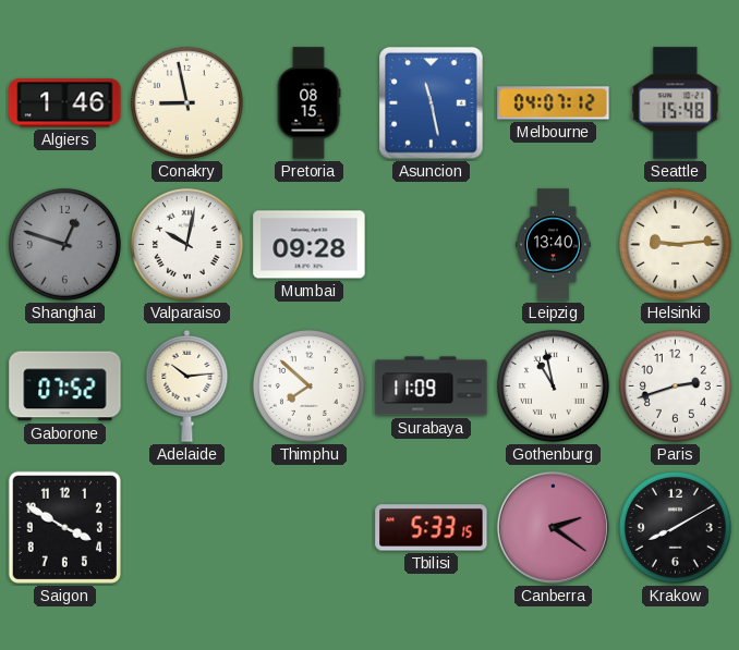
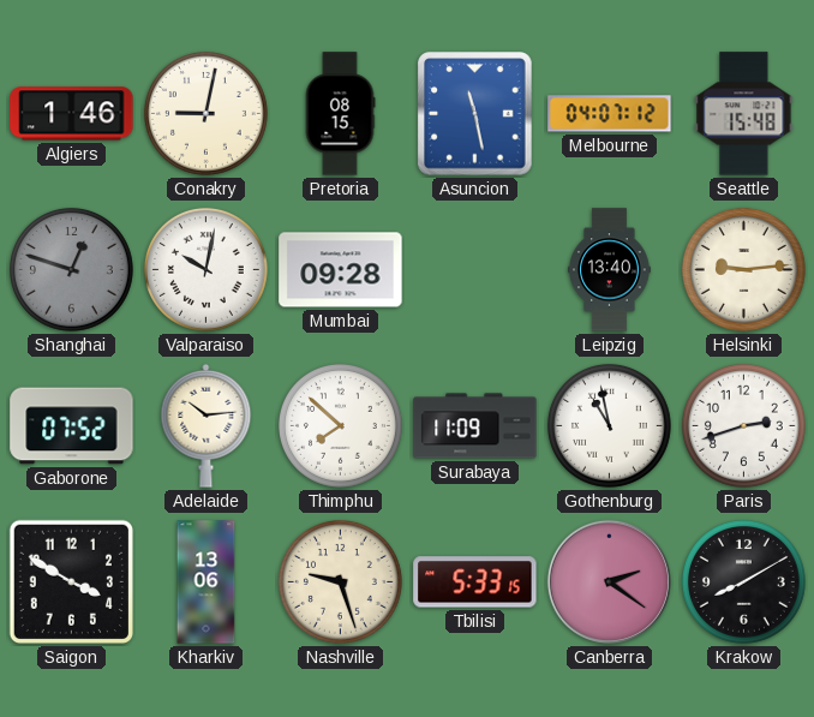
Conakry: 8:58 -> 9:02 (205, 113)
Kharkiv: none -> 13:06 (207, 582)
Nashville: none -> 9:27 (340, 581)
